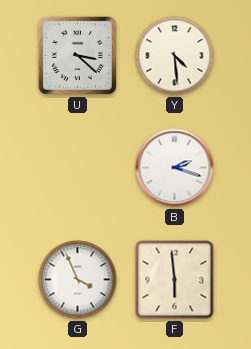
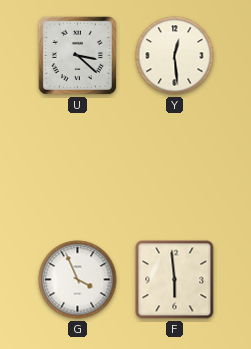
Y: 4:29 -> 12:29 (175, 56)
B: 2:18 -> none (175, 168)
